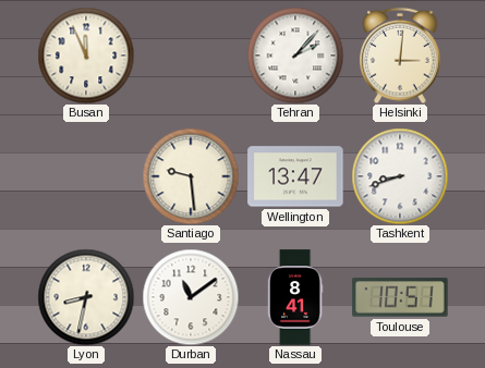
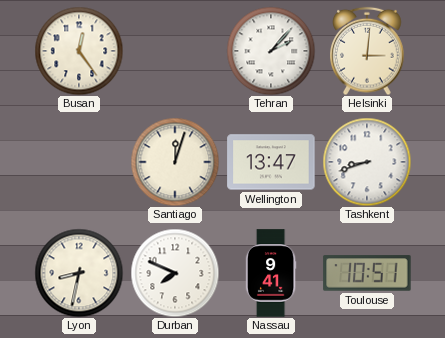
Busan: 11:56 -> 12:24 (79, 51)
Santiago: 9:29 -> 12:03 (175, 162)
Durban: 11:09 -> 7:49 (175, 273)
Nassau: 8:41 -> 9:41 (271, 273)
